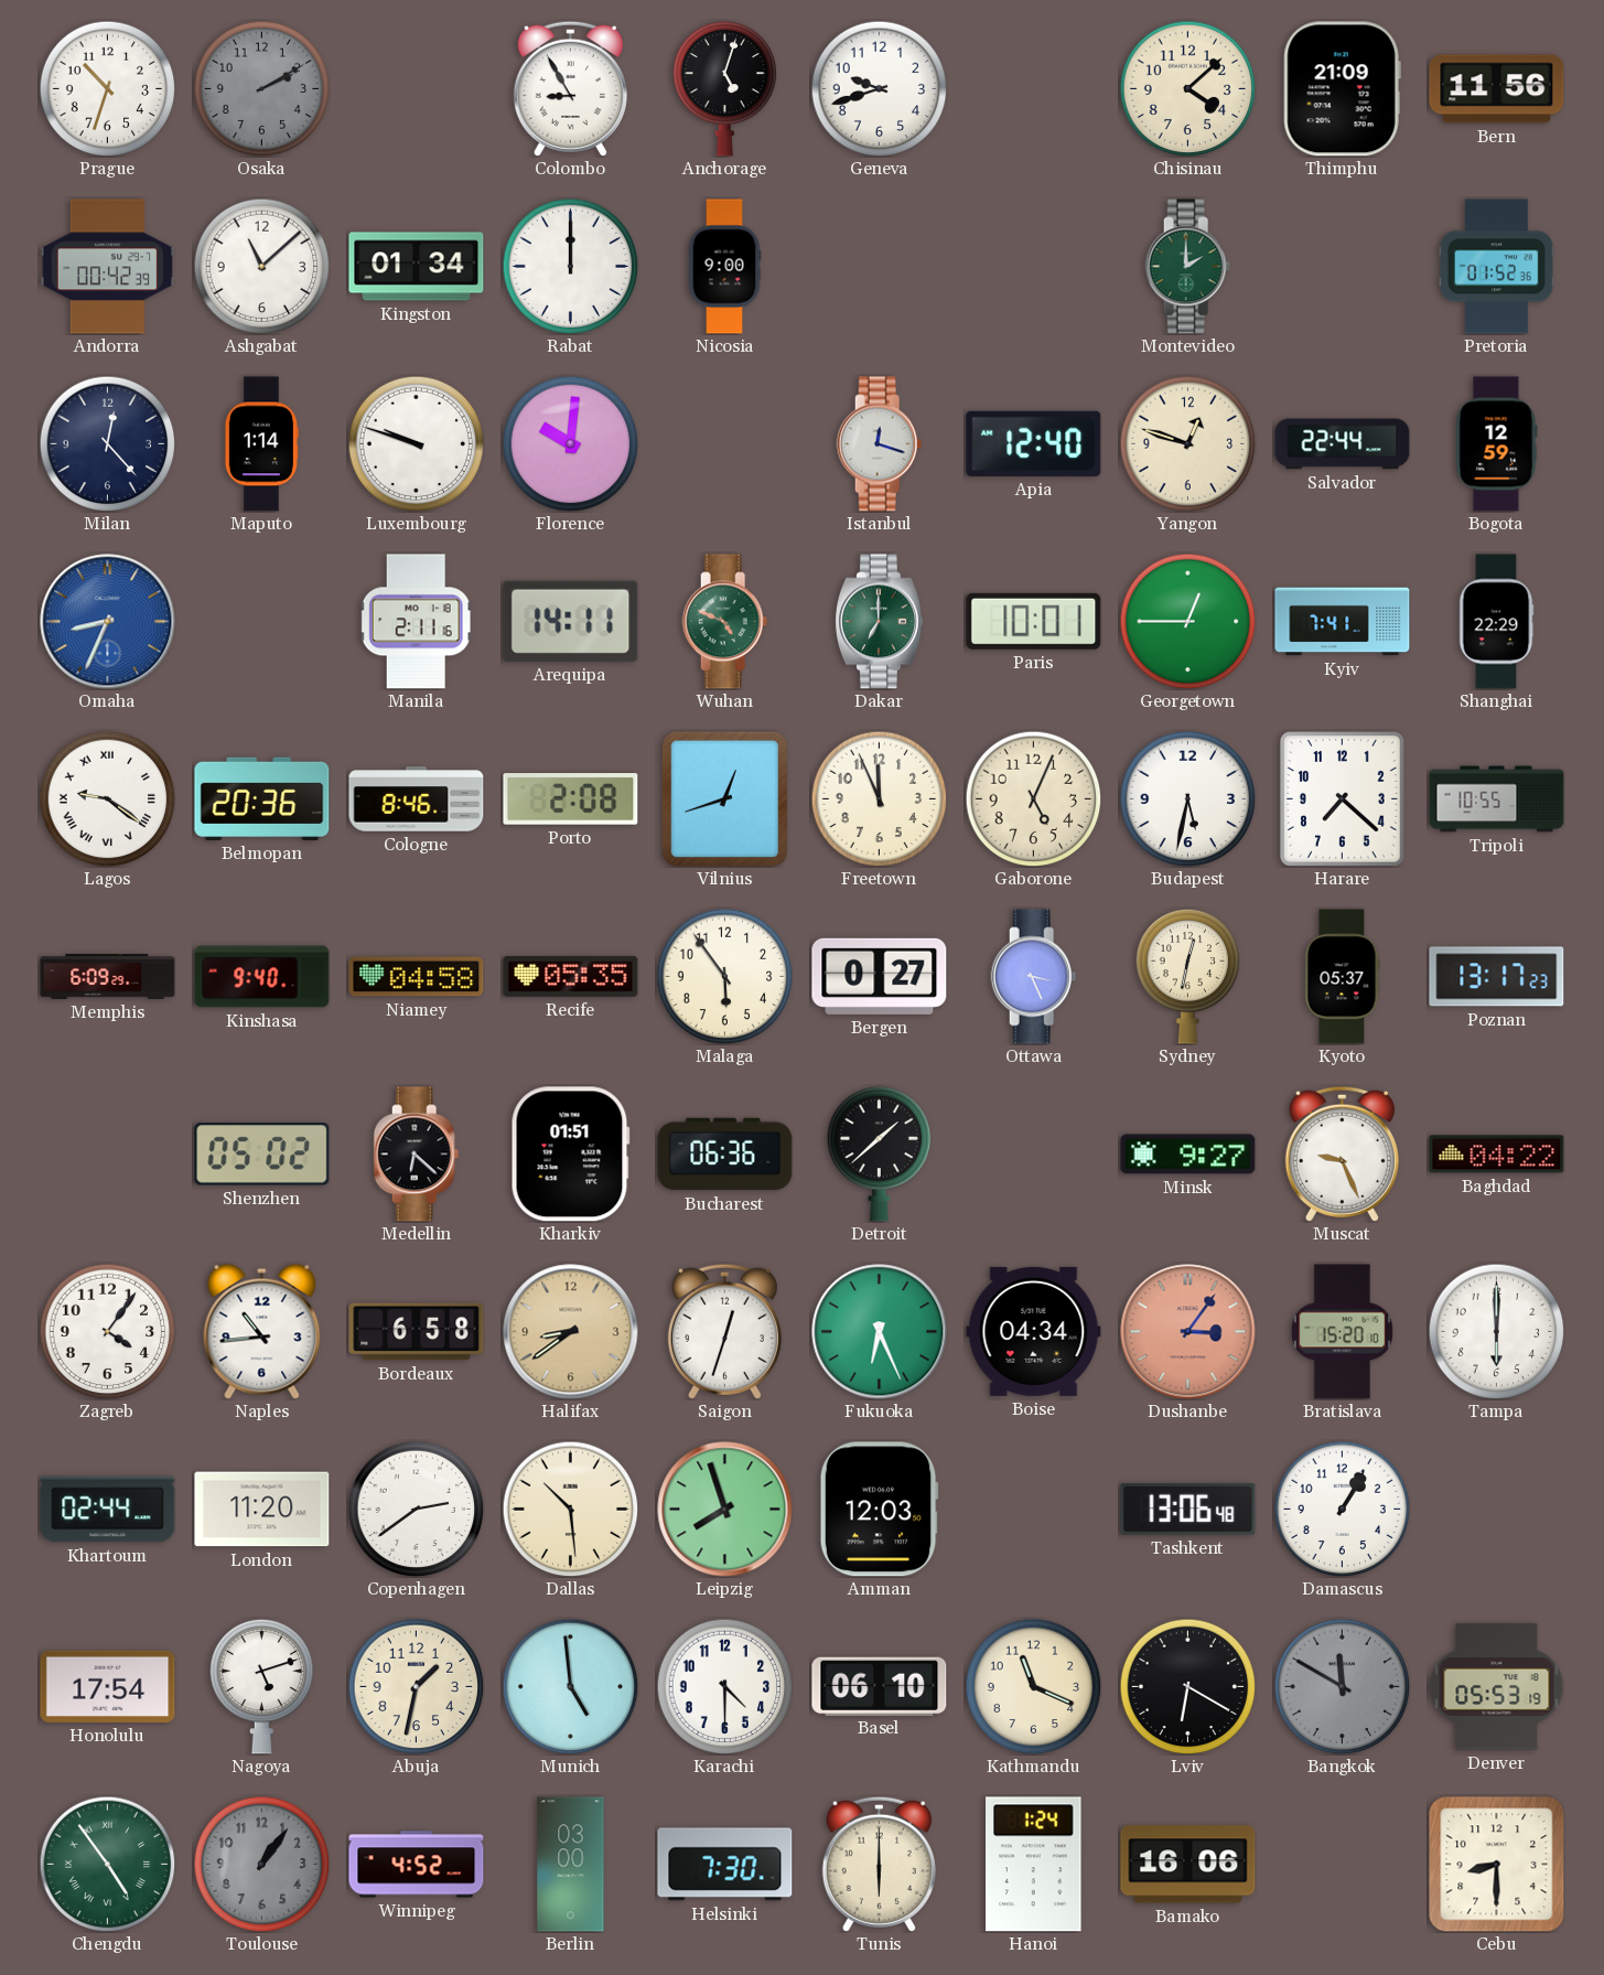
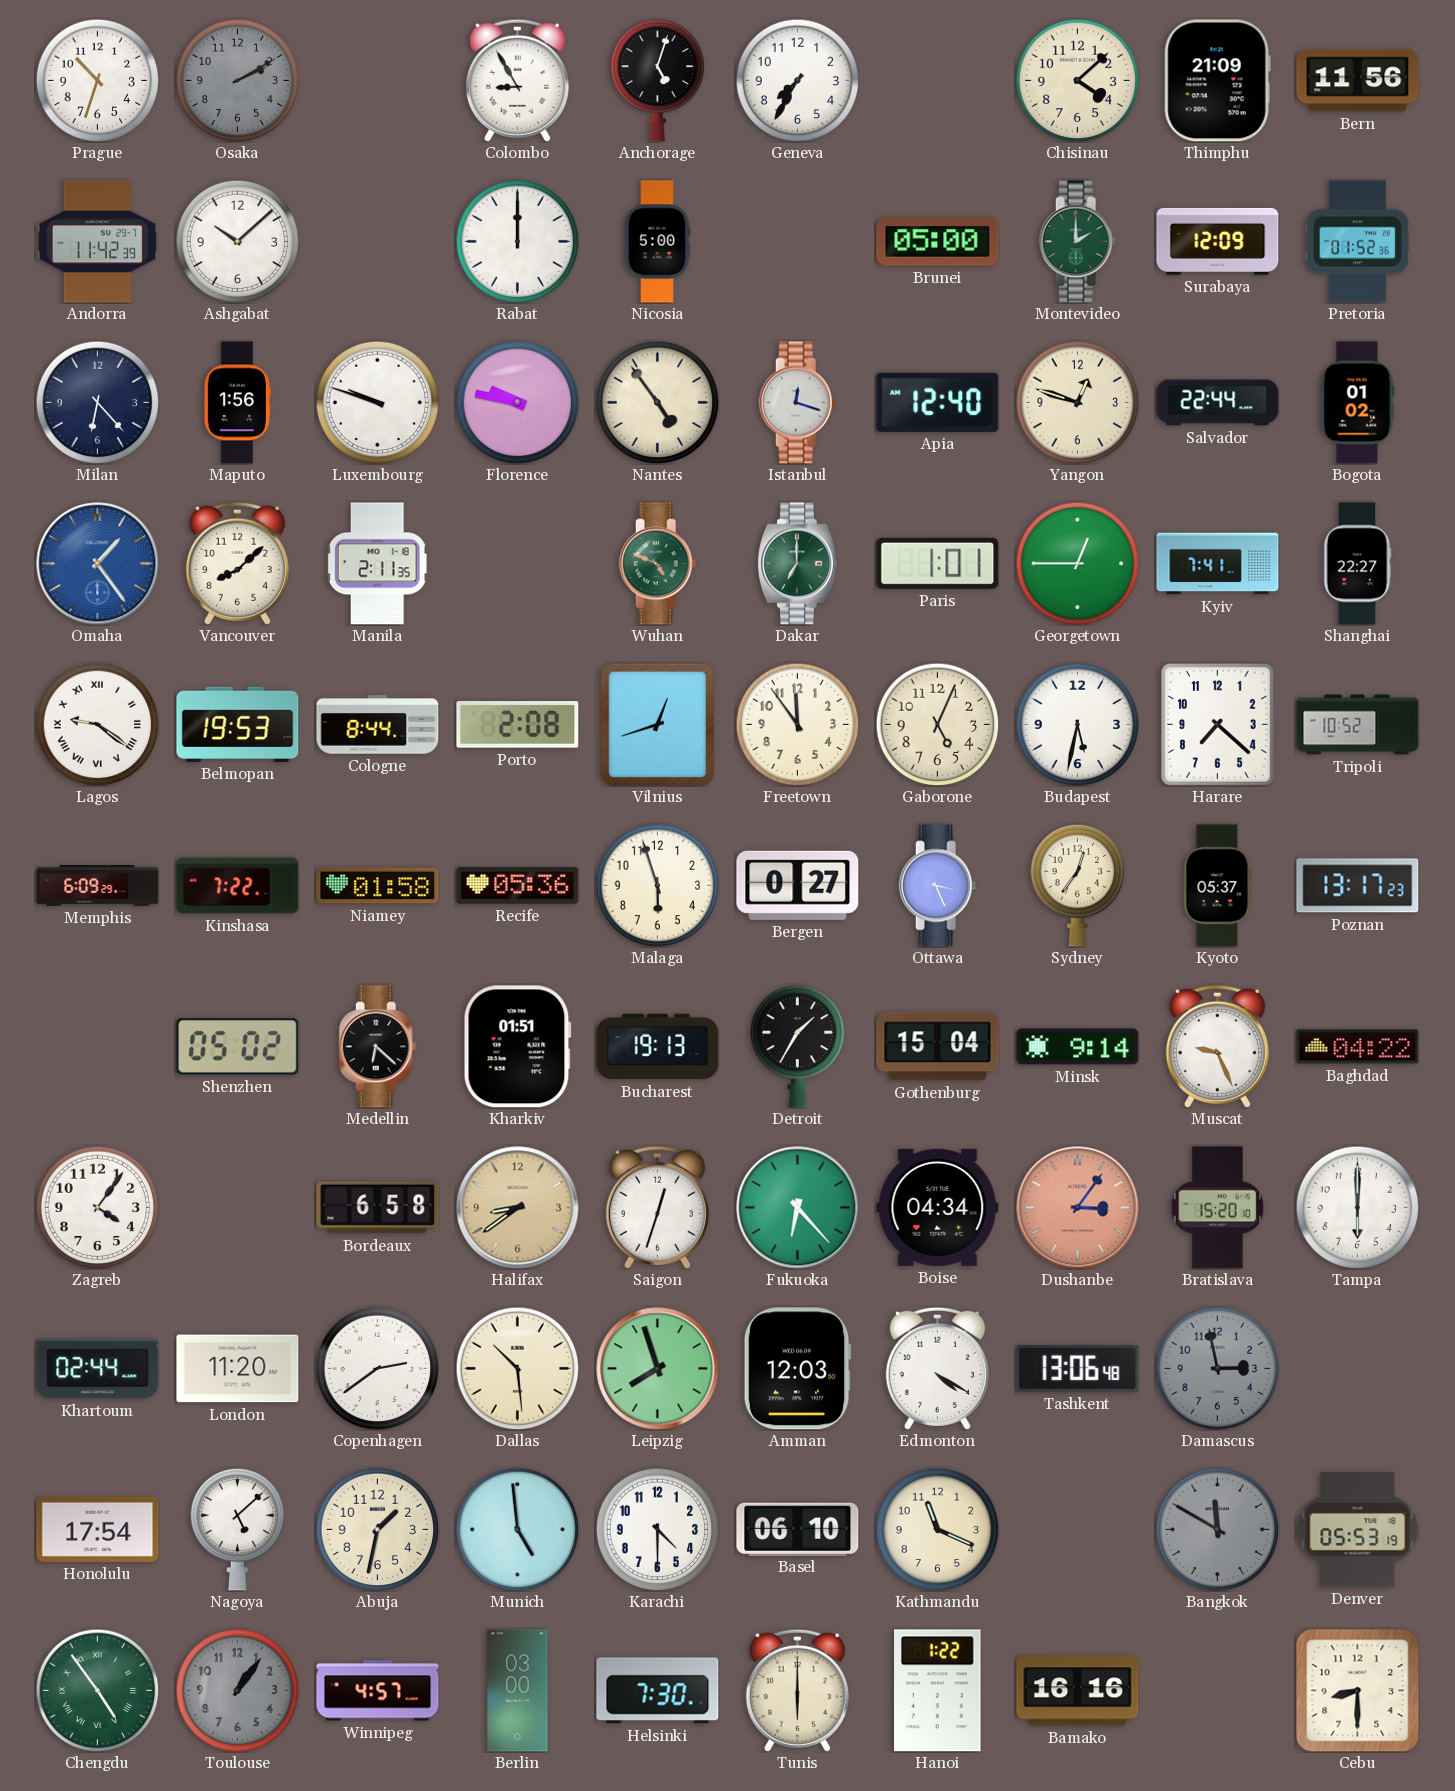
Geneva: 9:42 -> 7:35 (797, 80)
Andorra: 00:42 -> 11:42 (97, 242)
Ashgabat: 11:08 -> 10:08 (237, 241)
Kingston: 01:34 -> none (417, 267)
Nicosia: 9:00 -> 5:00 (657, 242)
Brunei: none -> 05:00 (938, 242)
Surabaya: none -> 12:09 (1218, 241)
Milan: 12:23 -> 6:23 (97, 402)
Maputo: 1:14 -> 1:56 (237, 403)
Florence: 10:01 -> 9:47 (517, 402)
Nantes: none -> 4:54 (657, 402)
Bogota: 12:59 -> 01:02 (1358, 403)
Omaha: 8:34 -> 1:24 (98, 564)
Vancouver: none -> 8:08 (237, 563)
Manila: 2:11:16 -> 2:11:35 (378, 564)
Arequipa: 14:11 -> none (571, 621)
Paris: 10:01 -> 1:01 (938, 563)
Shanghai: 22:29 -> 22:27 (1357, 564)
Belmopan: 20:36 -> 19:53 (238, 724)
Cologne: 8:46 -> 8:44 (378, 725)
Freetown: 11:56 -> 11:54 (797, 724)
Tripoli: 10:55 -> 10:52 (1358, 725)
Kinshasa: 9:40 -> 7:22 (238, 886)
Niamey: 04:58 -> 01:58 (378, 886)
Recife: 05:35 -> 05:36 (518, 885)
Malaga: 5:54 -> 5:57 (657, 885)
Sydney: 12:32 -> 12:36 (1078, 885)
Bucharest: 06:36 -> 19:13 (658, 1047)
Detroit: 1:38 -> 1:35 (798, 1046)
Gothenburg: none -> 15:04 (938, 1047)
Minsk: 9:27 -> 9:14 (1078, 1047)
Naples: 10:44 -> none (262, 1331)
Fukuoka: 6:26 -> 6:23 (798, 1208)
Edmonton: none -> 4:20 (937, 1368)
Damascus: 1:05 -> 2:58 (1217, 1368)
Damascus dial: white -> grey (1217, 1368)
Nagoya: 5:12 -> 5:08 (238, 1529)
Lviv: 6:20 -> none (1187, 1686)
Winnipeg: 4:52 -> 4:57 (378, 1691)
Hanoi: 1:24 -> 1:22 (938, 1691)
Bamako: 16:06 -> 16:16 (1078, 1691)
